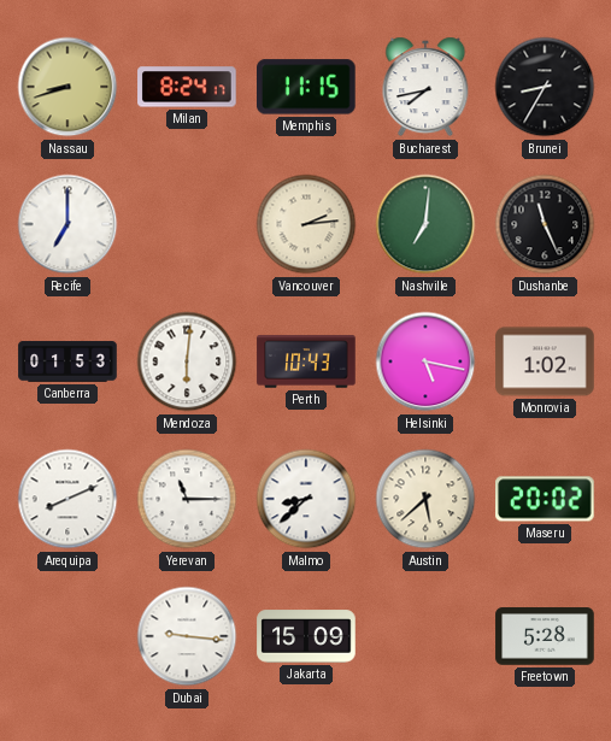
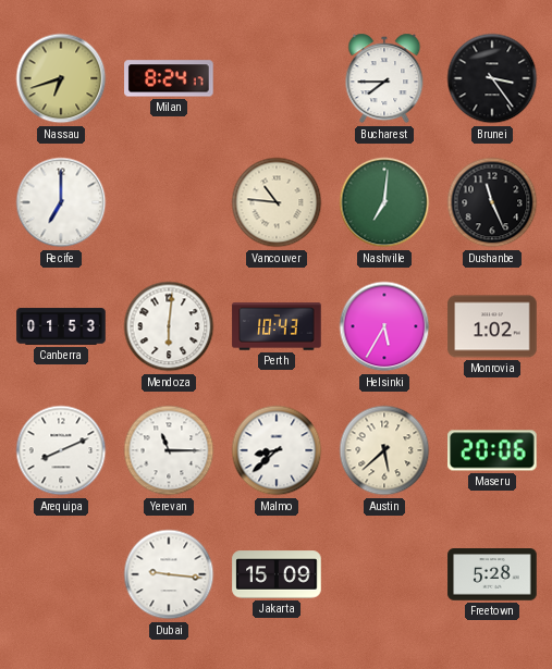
Nassau: 8:42 -> 6:42 (61, 78)
Memphis: 11:15 -> none (307, 87)
Bucharest: 7:43 -> 7:45 (384, 78)
Brunei: 8:35 -> 3:24 (492, 78)
Vancouver: 2:14 -> 10:46 (277, 202)
Helsinki: 5:17 -> 5:35 (384, 326)
Maseru: 20:02 -> 20:06 (492, 450)
